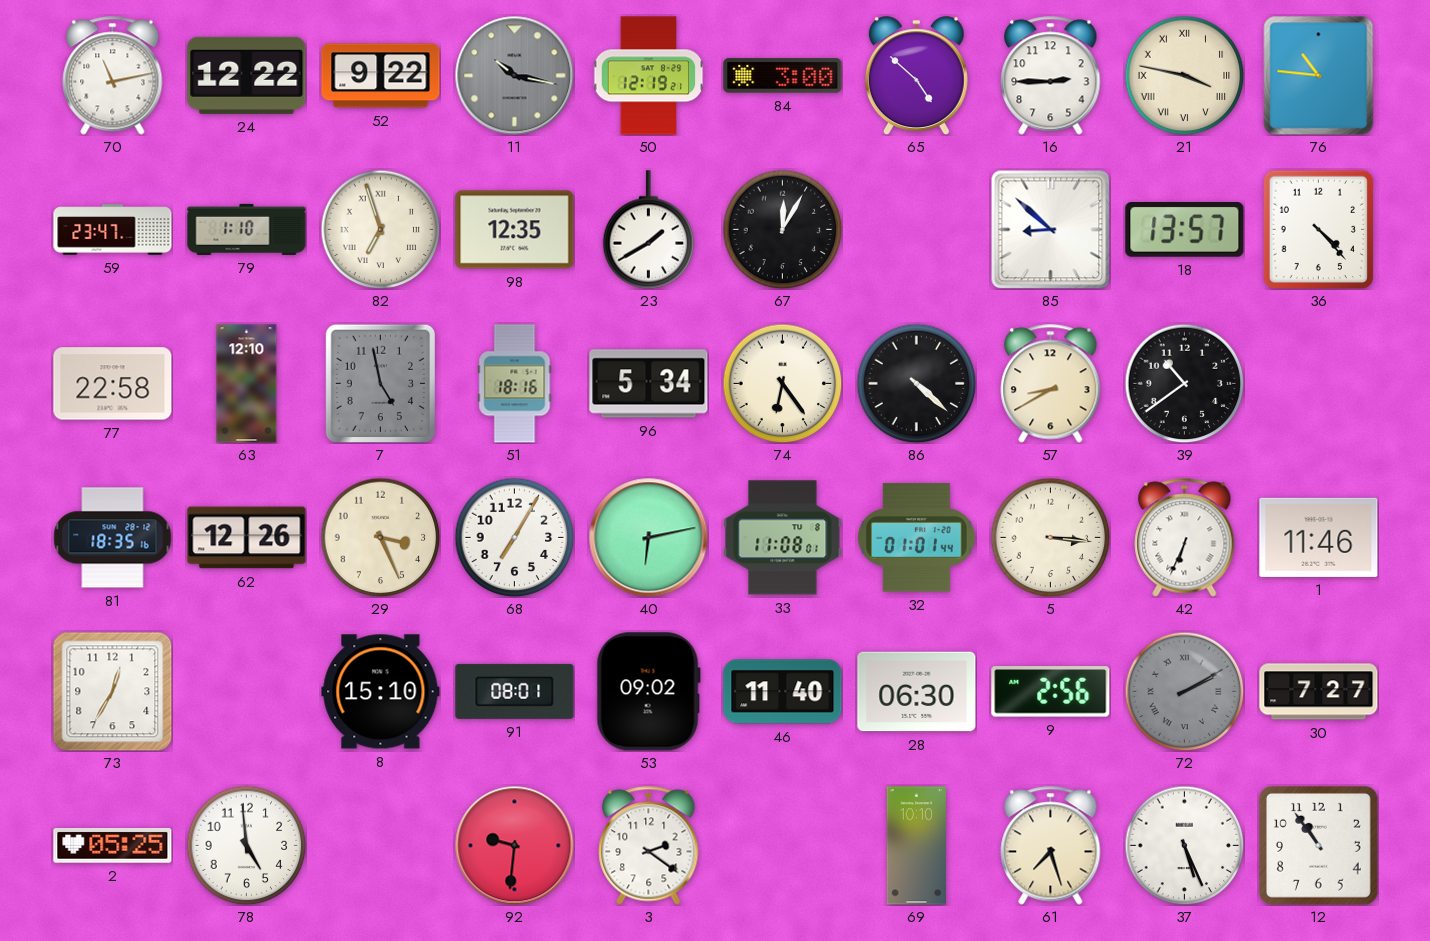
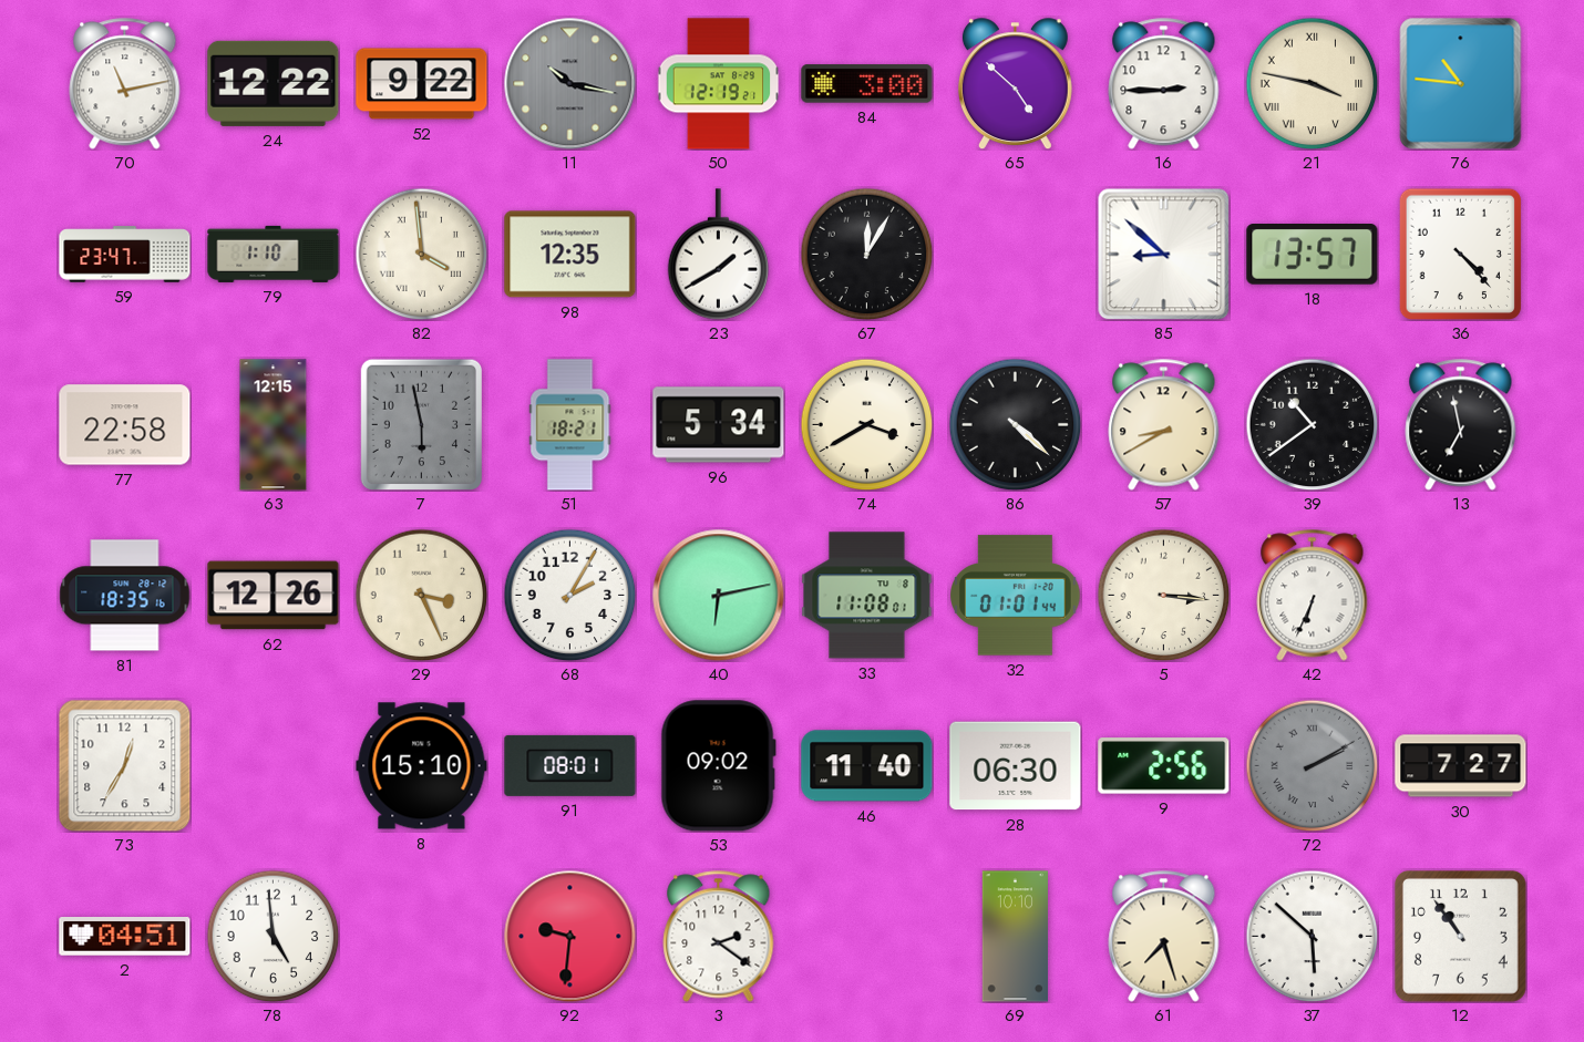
82: 6:57 -> 3:59 (421, 254)
63: 12:10 -> 12:15 (274, 425)
7: 4:58 -> 5:58 (421, 424)
51: 18:16 -> 18:21 (570, 425)
74: 6:24 -> 3:40 (866, 424)
13: none -> 6:58 (1461, 425)
68: 7:05 -> 2:05 (569, 595)
1: 11:46 -> none (1319, 537)
2: 05:25 -> 04:51 (125, 937)
37: 5:26 -> 5:52 (1312, 936)
